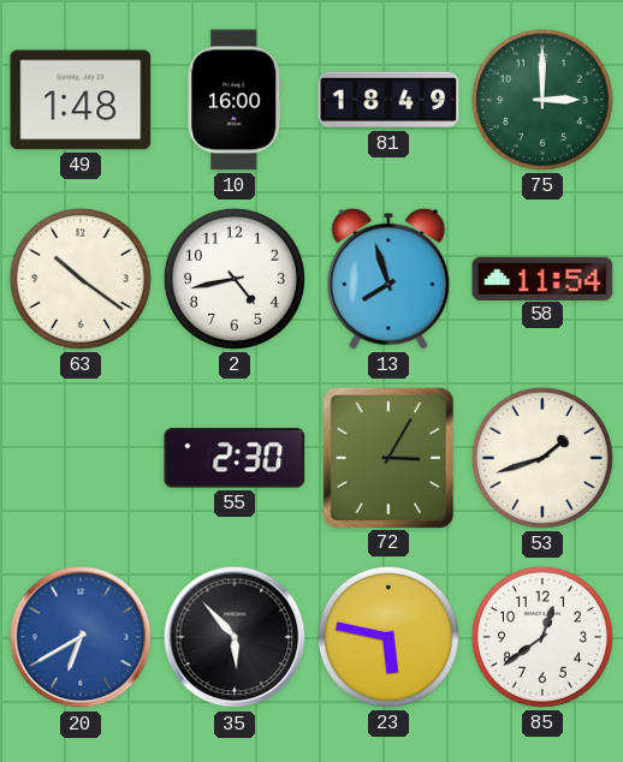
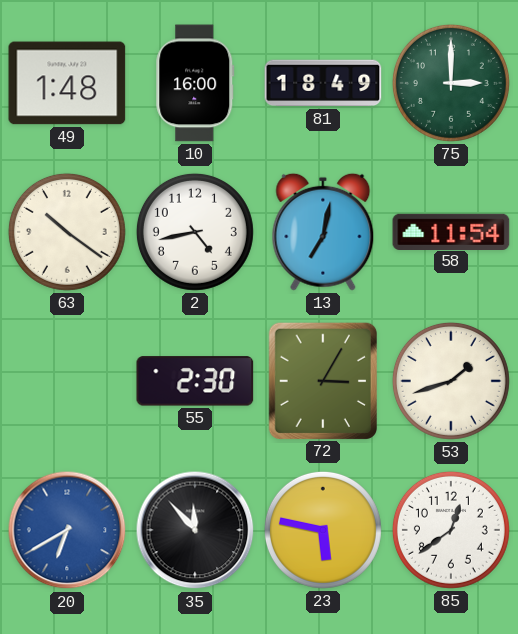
13: 7:57 -> 7:02 (323, 232)
35: 5:53 -> 11:53 (195, 530)
